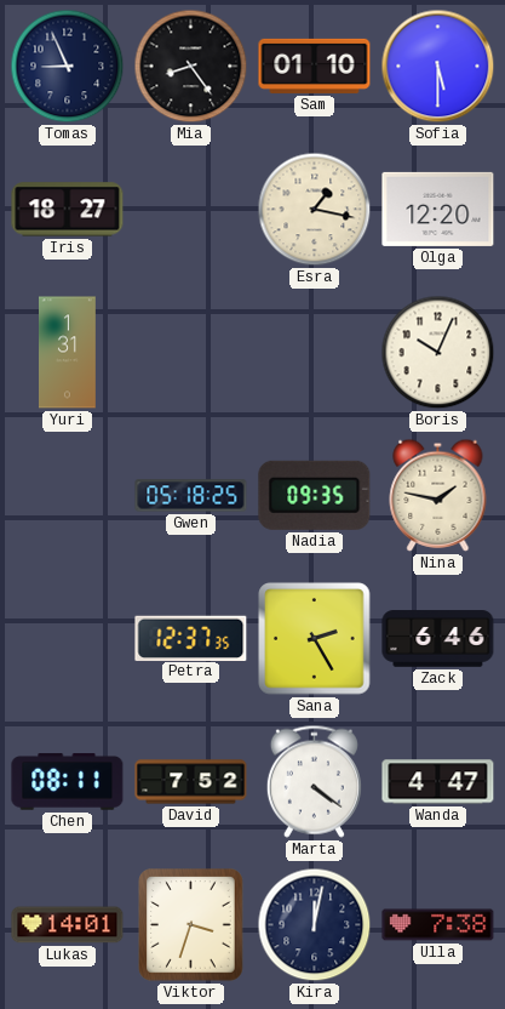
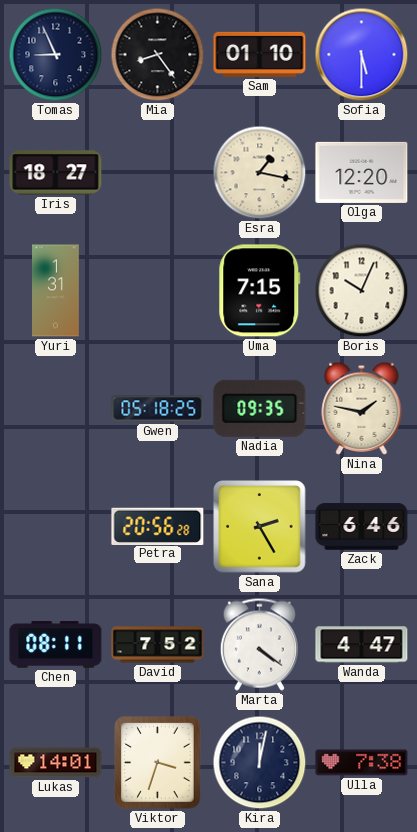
Uma: none -> 7:15 (260, 291)
Petra: 12:37 -> 20:56 (158, 526)
